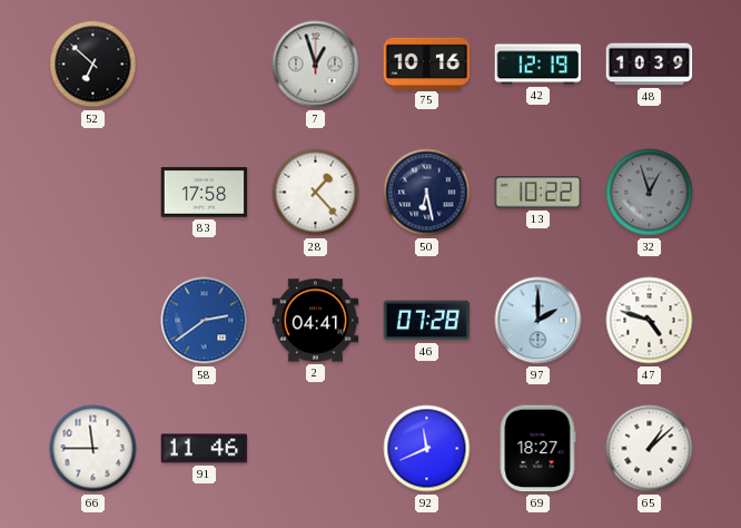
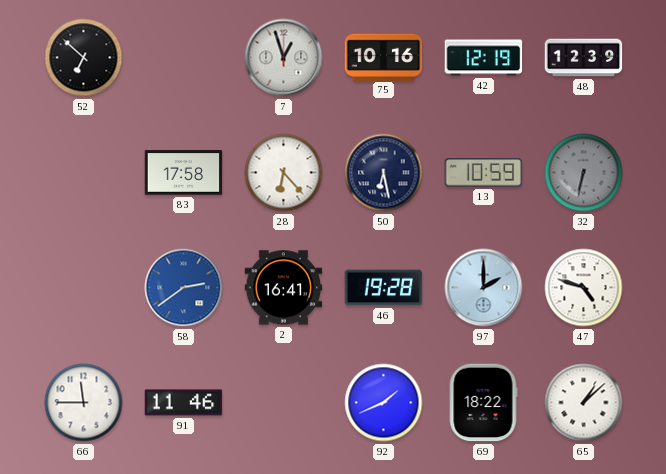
48: 10:39 -> 12:39 (584, 58)
28: 1:23 -> 6:23 (284, 173)
13: 10:22 -> 10:59 (484, 173)
32: 12:57 -> 6:32 (584, 173)
2: 04:41 -> 16:41 (284, 288)
46: 07:28 -> 19:28 (384, 288)
92: 11:41 -> 1:41 (384, 403)
69: 18:27 -> 18:22 (483, 403)
